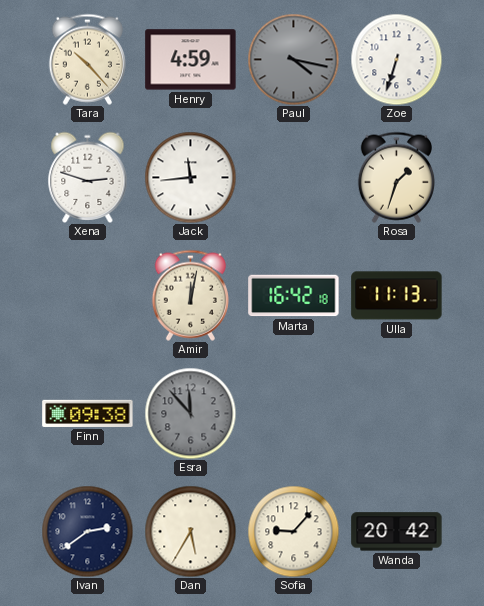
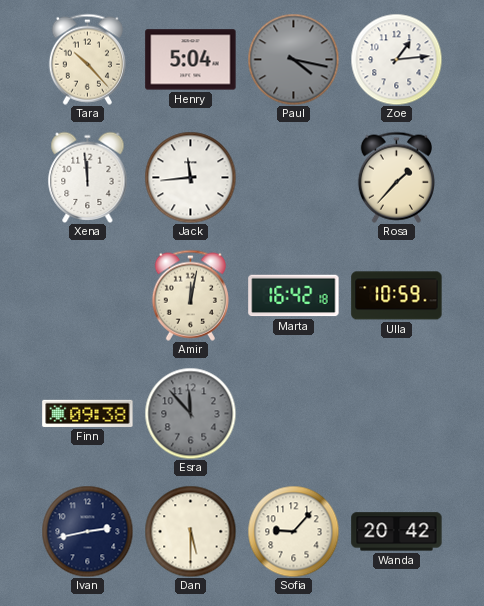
Henry: 4:59 -> 5:04 (191, 60)
Zoe: 6:33 -> 1:14 (396, 59)
Xena: 2:48 -> 11:59 (88, 177)
Rosa: 1:33 -> 1:37 (396, 177)
Ulla: 11:13 -> 10:59 (397, 296)
Ivan: 2:39 -> 2:43 (87, 531)
Dan: 5:35 -> 5:30 (190, 531)
